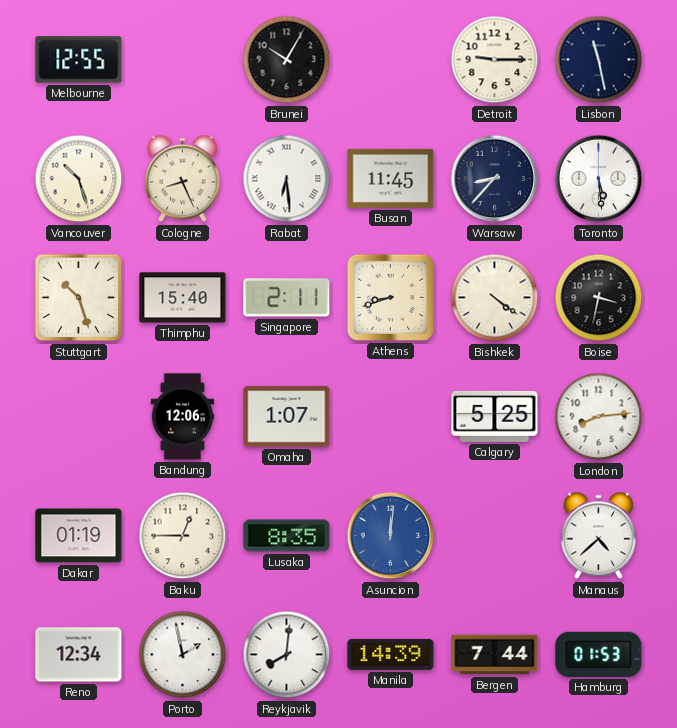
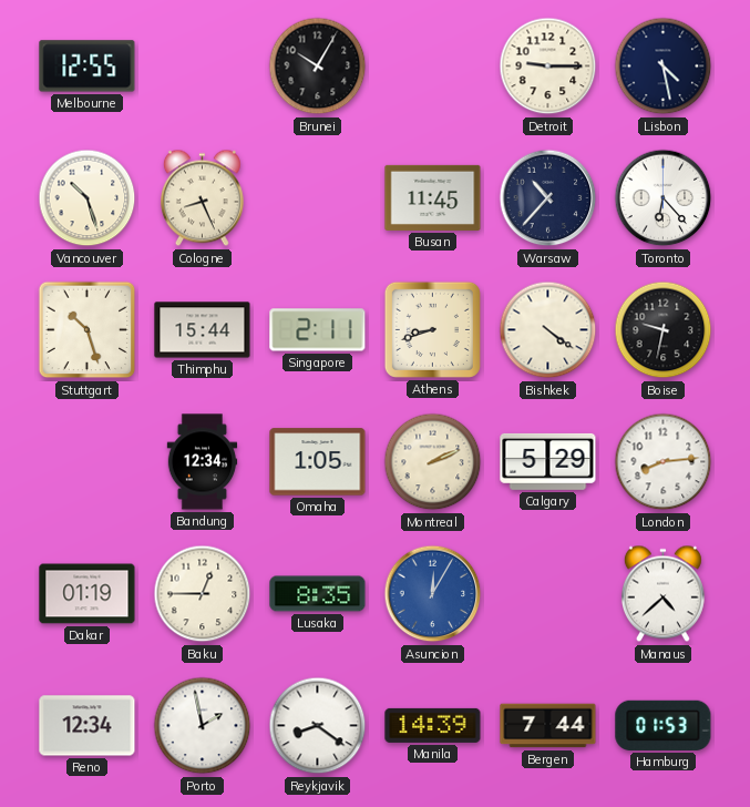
Lisbon: 11:28 -> 4:28 (664, 67)
Rabat: 6:29 -> none (287, 179)
Warsaw: 8:37 -> 10:37 (548, 198)
Toronto: 5:29 -> 6:23 (664, 198)
Thimphu: 15:40 -> 15:44 (203, 330)
Boise: 3:32 -> 9:32 (664, 330)
Bandung: 12:06 -> 12:34 (203, 462)
Omaha: 1:07 -> 1:05 (318, 462)
Montreal: none -> 2:11 (433, 462)
Calgary: 5:25 -> 5:29 (548, 461)
Asuncion: 12:01 -> 12:05 (433, 594)
Reykjavik: 8:01 -> 8:21 (318, 726)
